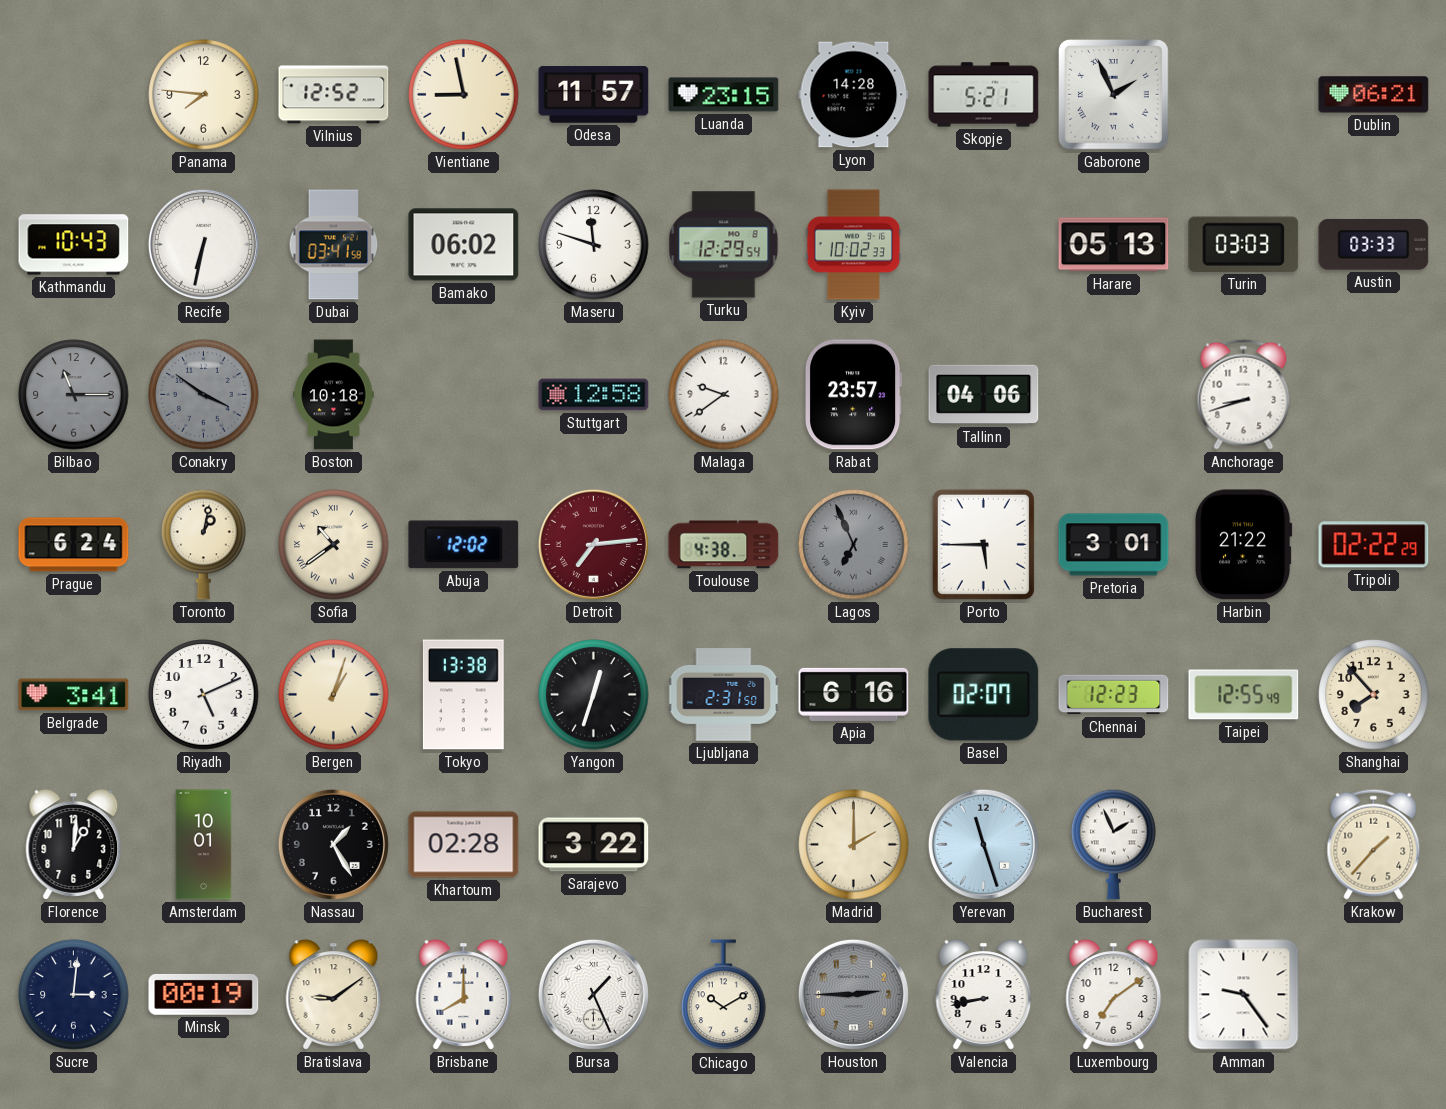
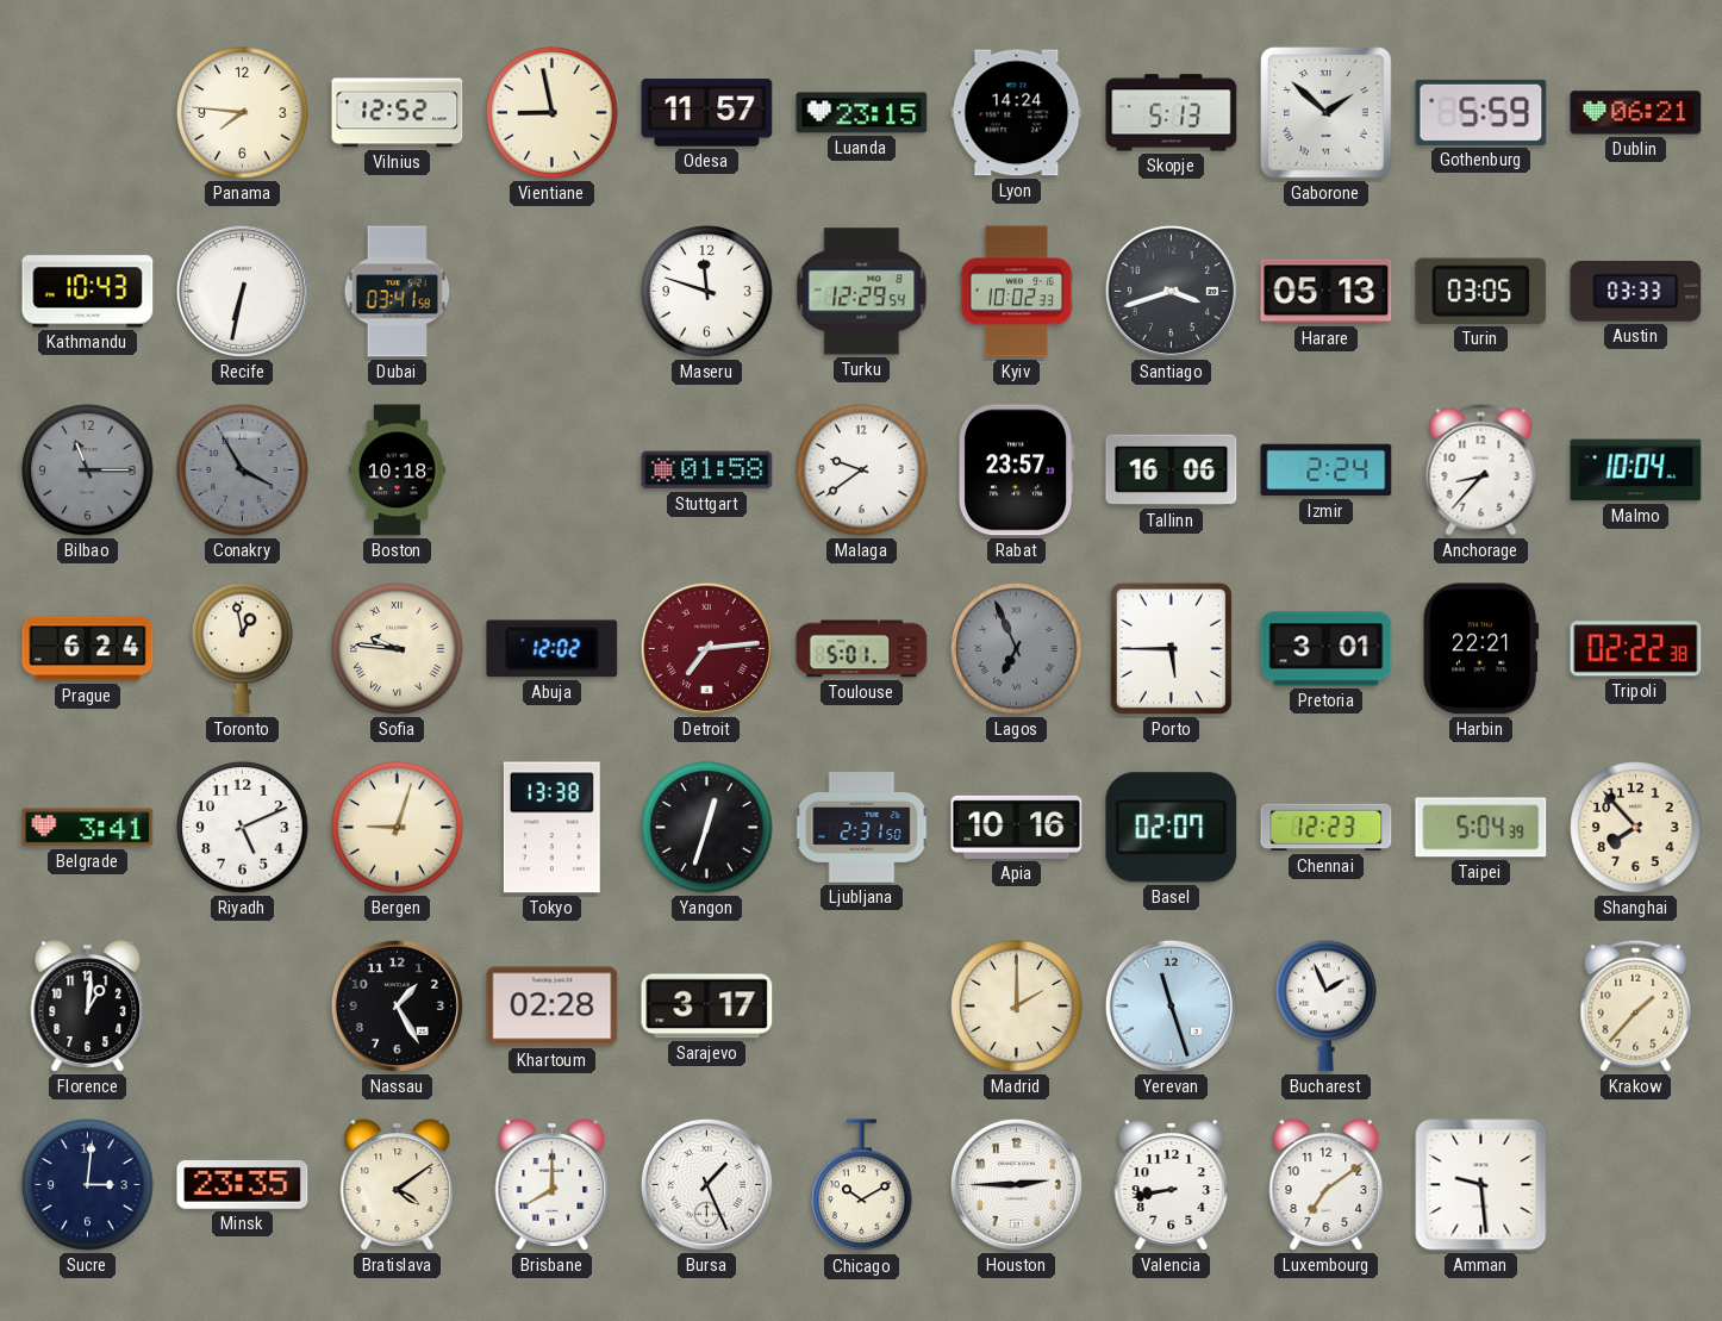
Lyon: 14:28 -> 14:24 (1017, 113)
Skopje: 5:21 -> 5:13 (1172, 113)
Gaborone: 1:56 -> 1:52 (1327, 113)
Gothenburg: none -> 5:59 (1481, 112)
Bamako: 06:02 -> none (464, 245)
Santiago: none -> 3:42 (1171, 291)
Turin: 03:03 -> 03:05 (1481, 291)
Conakry: 3:51 -> 3:55 (243, 471)
Stuttgart: 12:58 -> 01:58 (707, 471)
Tallinn: 04:06 -> 16:06 (1172, 471)
Izmir: none -> 2:24 (1327, 471)
Anchorage: 8:42 -> 8:37 (1481, 469)
Malmo: none -> 10:04 (1636, 471)
Toronto: 1:02 -> 12:58 (243, 648)
Sofia: 10:39 -> 9:46 (398, 649)
Toulouse: 4:38 -> 5:01 (862, 649)
Harbin: 21:22 -> 22:21 (1480, 649)
Tripoli: 02:22:29 -> 02:22:38 (1636, 649)
Bergen: 1:03 -> 9:03 (398, 828)
Apia: 6:16 -> 10:16 (1017, 827)
Taipei: 12:55 -> 5:04 (1481, 828)
Amsterdam: 10:01 -> none (204, 845)
Sarajevo: 3:22 -> 3:17 (707, 1007)
Minsk: 00:19 -> 23:35 (243, 1184)
Bratislava: 9:09 -> 4:09 (398, 1185)
Houston dial: grey -> white (1016, 1184)
Amman: 9:24 -> 9:29 (1481, 1185)
